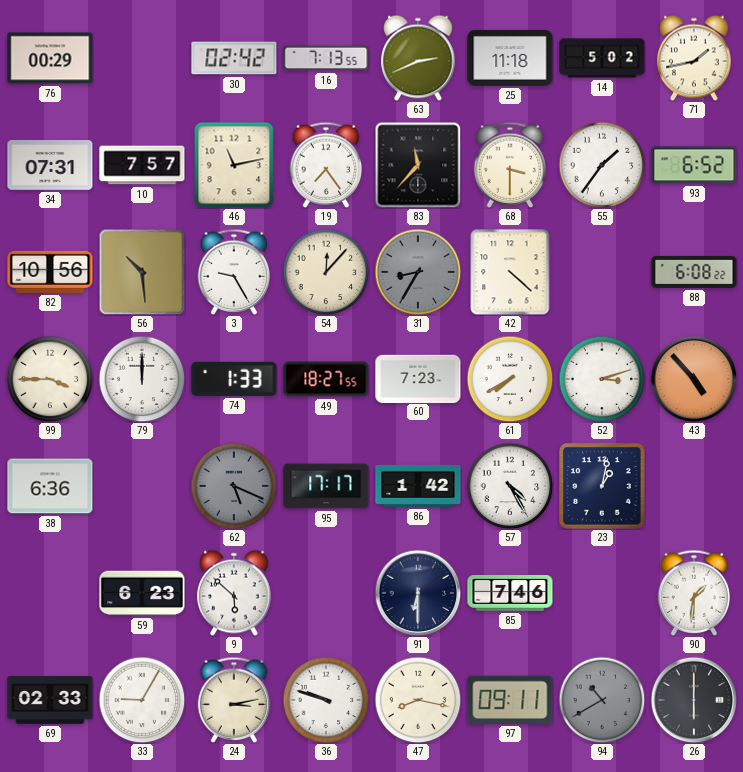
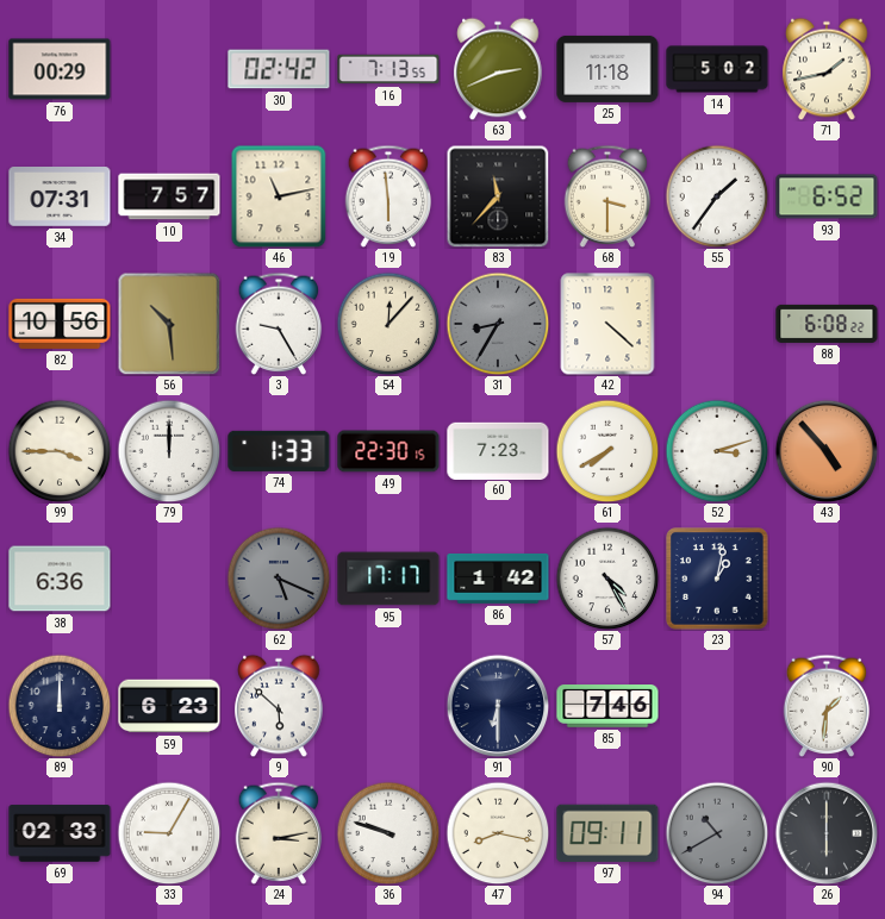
19: 7:24 -> 5:59 (388, 196)
49: 18:27 -> 22:30 (388, 451)
89: none -> 12:00 (60, 706)
